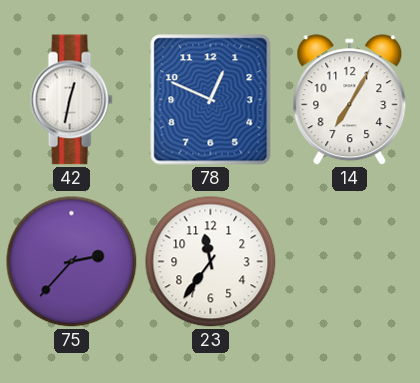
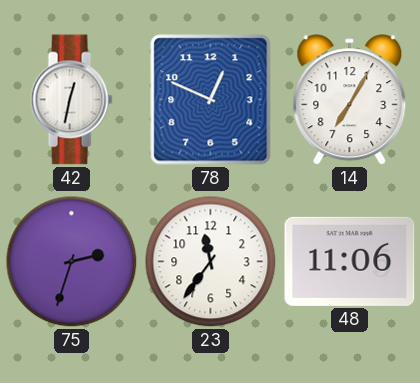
75: 2:37 -> 2:33 (72, 262)
48: none -> 11:06 (350, 261)
